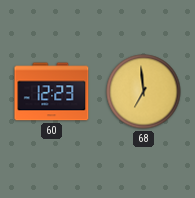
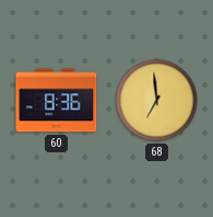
60: 12:23 -> 8:36 (57, 101)
